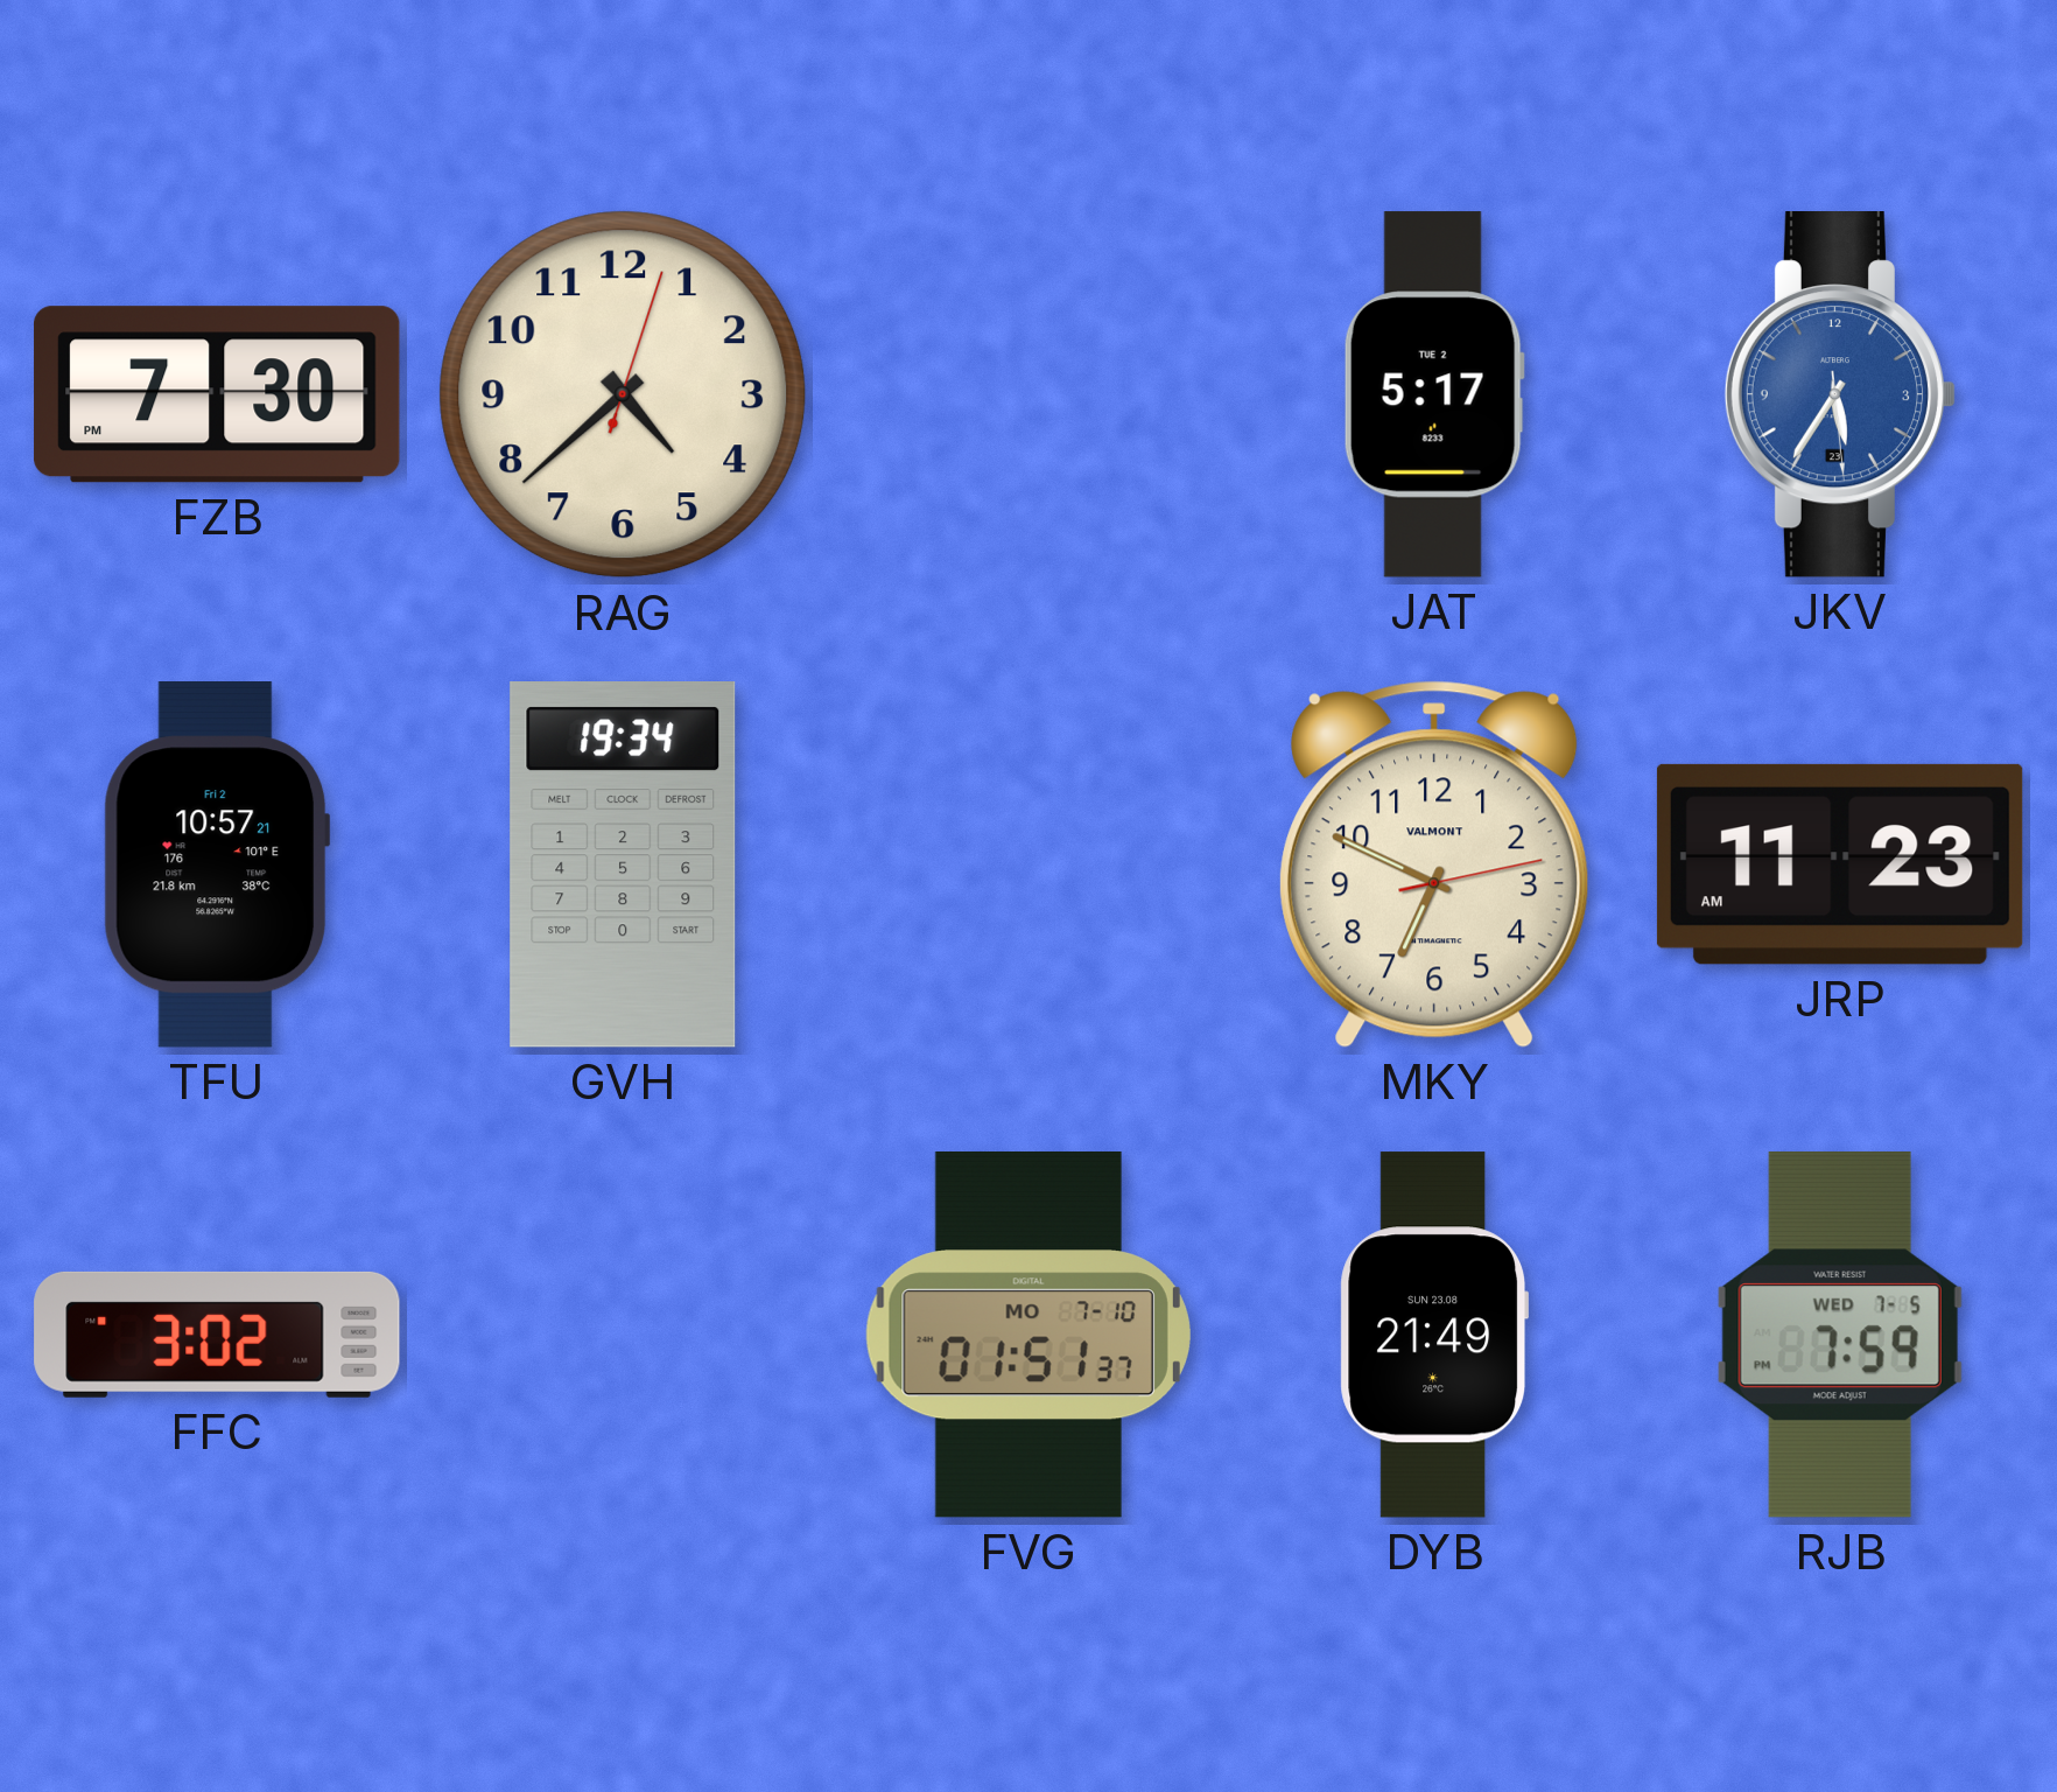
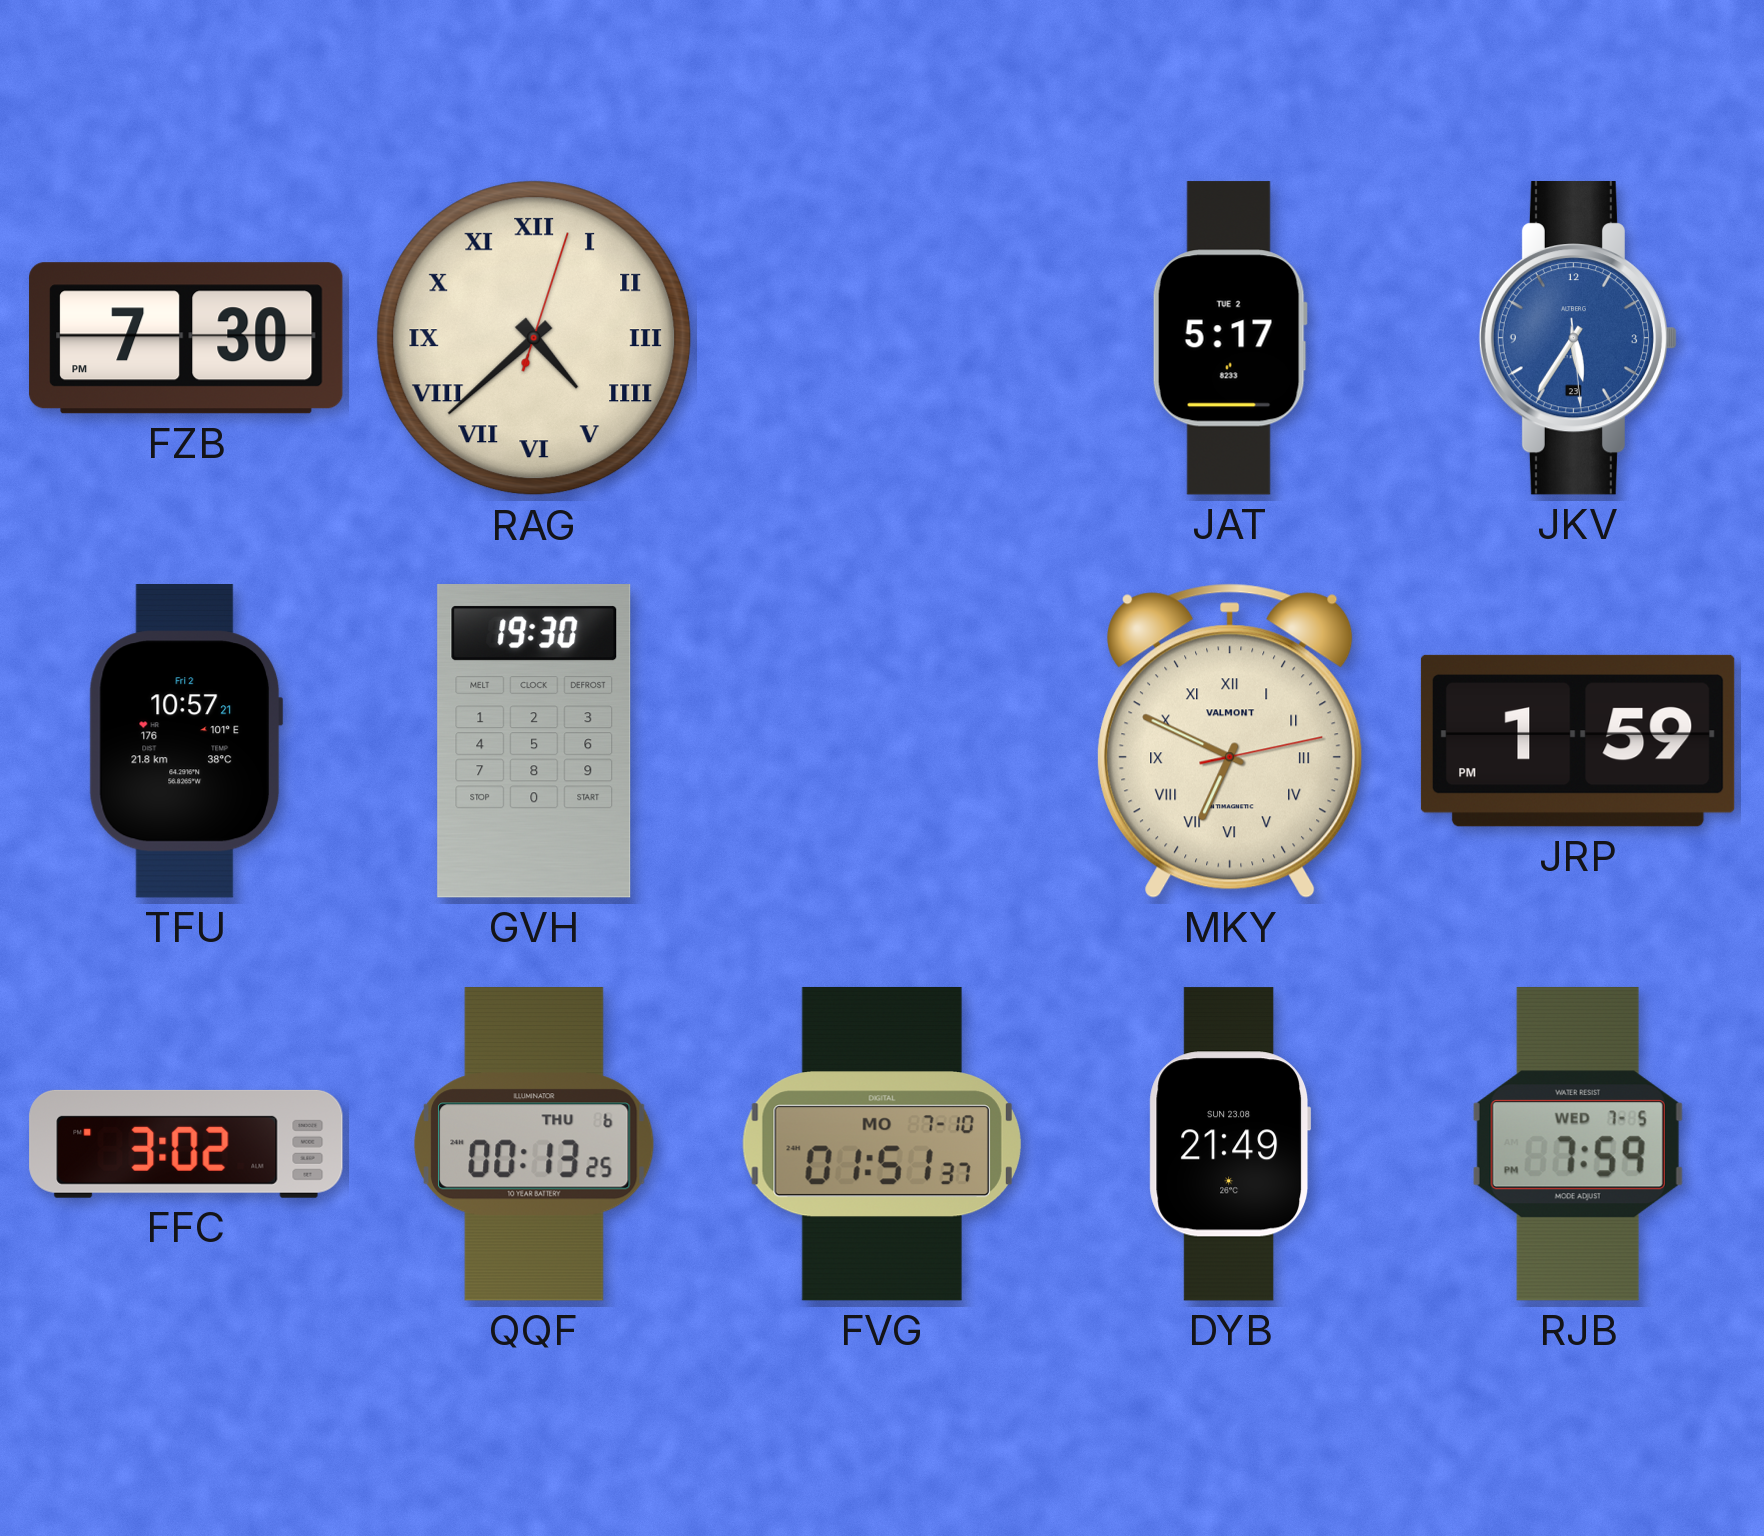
RAG numerals: Arabic -> Roman (534, 338)
GVH: 19:34 -> 19:30 (534, 742)
MKY numerals: Arabic -> Roman (1230, 741)
JRP: 11:23 -> 1:59 (1578, 741)
QQF: none -> 00:13 (534, 1144)
